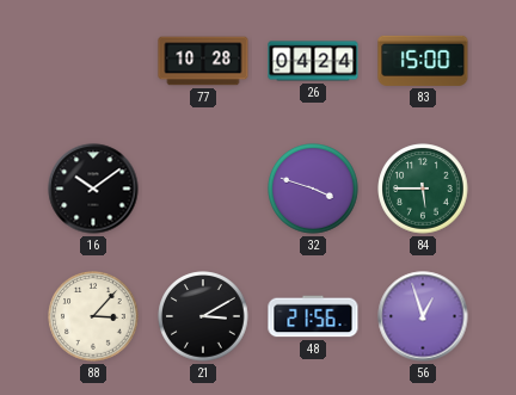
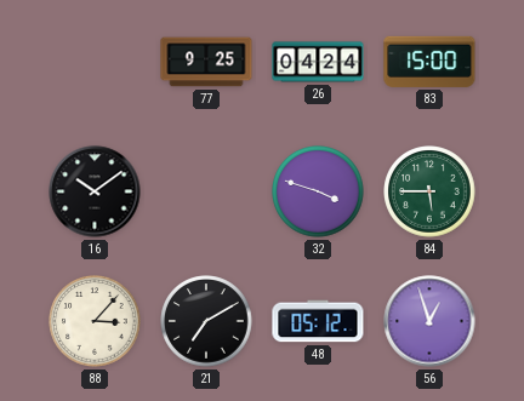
77: 10:28 -> 9:25 (206, 62)
21: 3:10 -> 7:10 (206, 321)
48: 21:56 -> 05:12 (318, 321)
